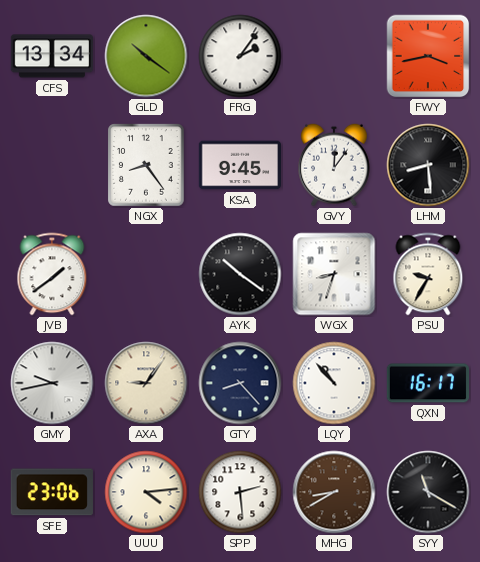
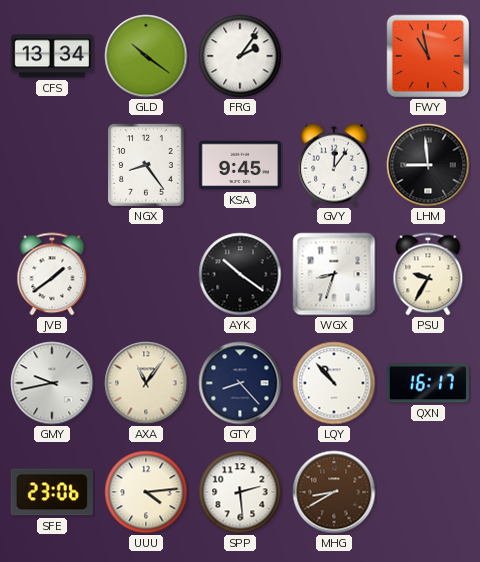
FWY: 3:43 -> 10:58 (428, 56)
LHM: 8:29 -> 8:59 (428, 165)
AXA: 9:06 -> 11:06 (146, 383)
SYY: 11:20 -> none (428, 492)
